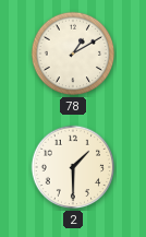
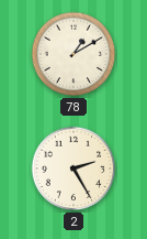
2: 1:30 -> 2:25 (73, 169)
